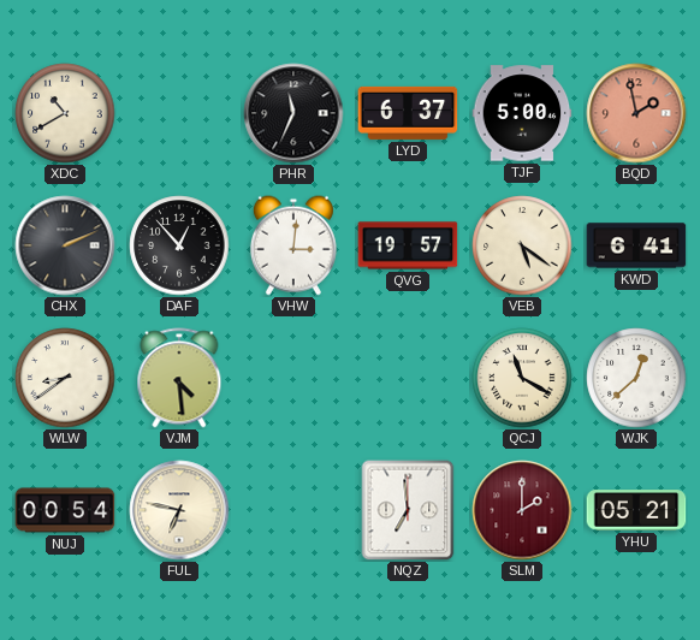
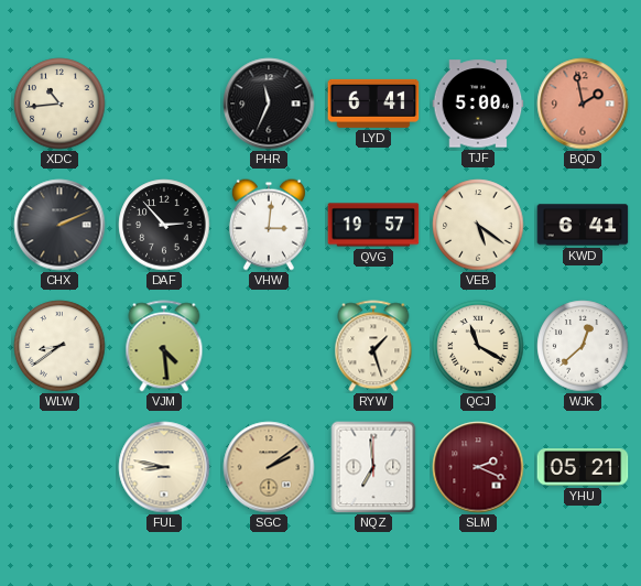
XDC: 10:40 -> 10:44 (59, 104)
LYD: 6:37 -> 6:41 (373, 104)
DAF: 12:53 -> 2:53 (164, 225)
RYW: none -> 1:27 (373, 346)
NUJ: 00:54 -> none (65, 510)
FUL: 6:47 -> 8:47 (164, 467)
SGC: none -> 2:09 (269, 467)
SLM: 2:00 -> 2:19 (478, 467)
